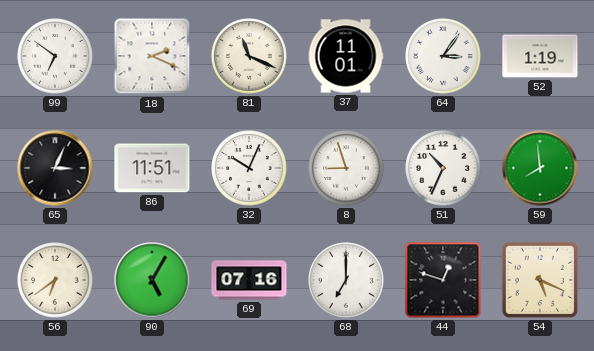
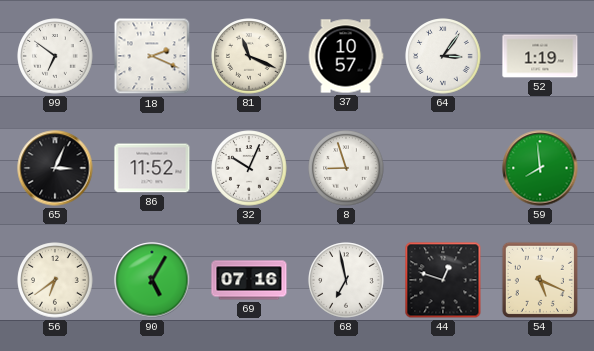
37: 11:01 -> 10:57 (346, 56)
86: 11:51 -> 11:52 (152, 168)
51: 10:34 -> none (443, 168)
68: 7:00 -> 6:58 (346, 280)
